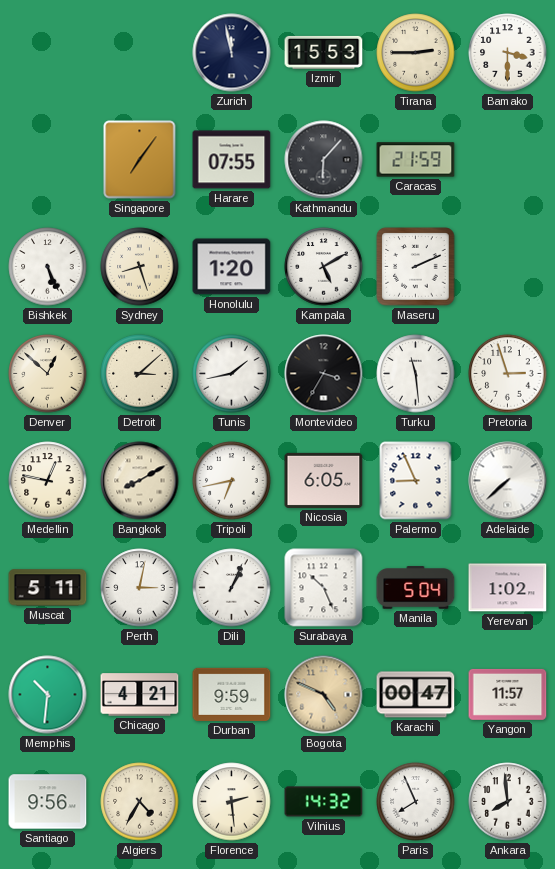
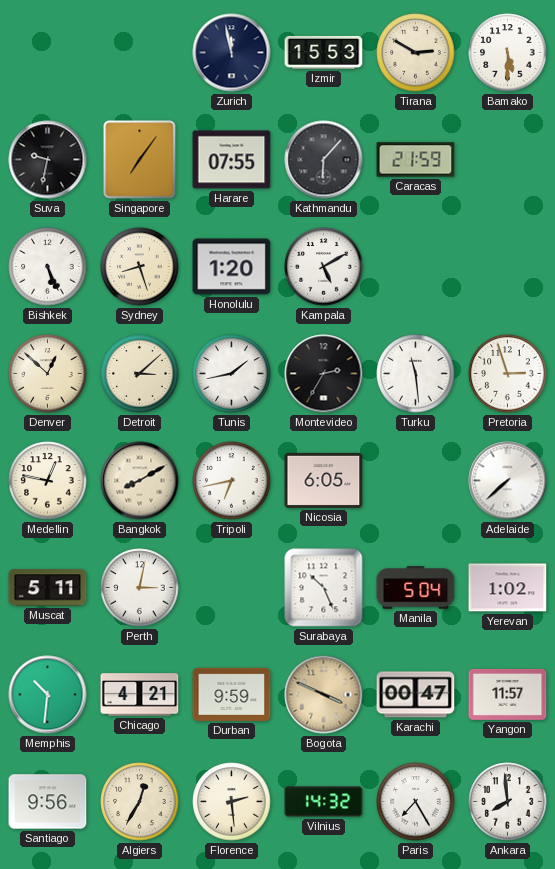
Tirana: 2:45 -> 2:50 (416, 53)
Bamako: 3:30 -> 5:30 (508, 53)
Suva: none -> 9:32 (48, 160)
Maseru: 2:11 -> none (416, 267)
Montevideo: 3:35 -> 2:35 (324, 374)
Palermo: 8:56 -> none (416, 481)
Dili: 1:04 -> none (232, 588)
Bogota: 4:49 -> 3:49 (324, 695)
Algiers: 4:35 -> 12:35 (140, 802)
Paris: 7:56 -> 7:25 (416, 802)
